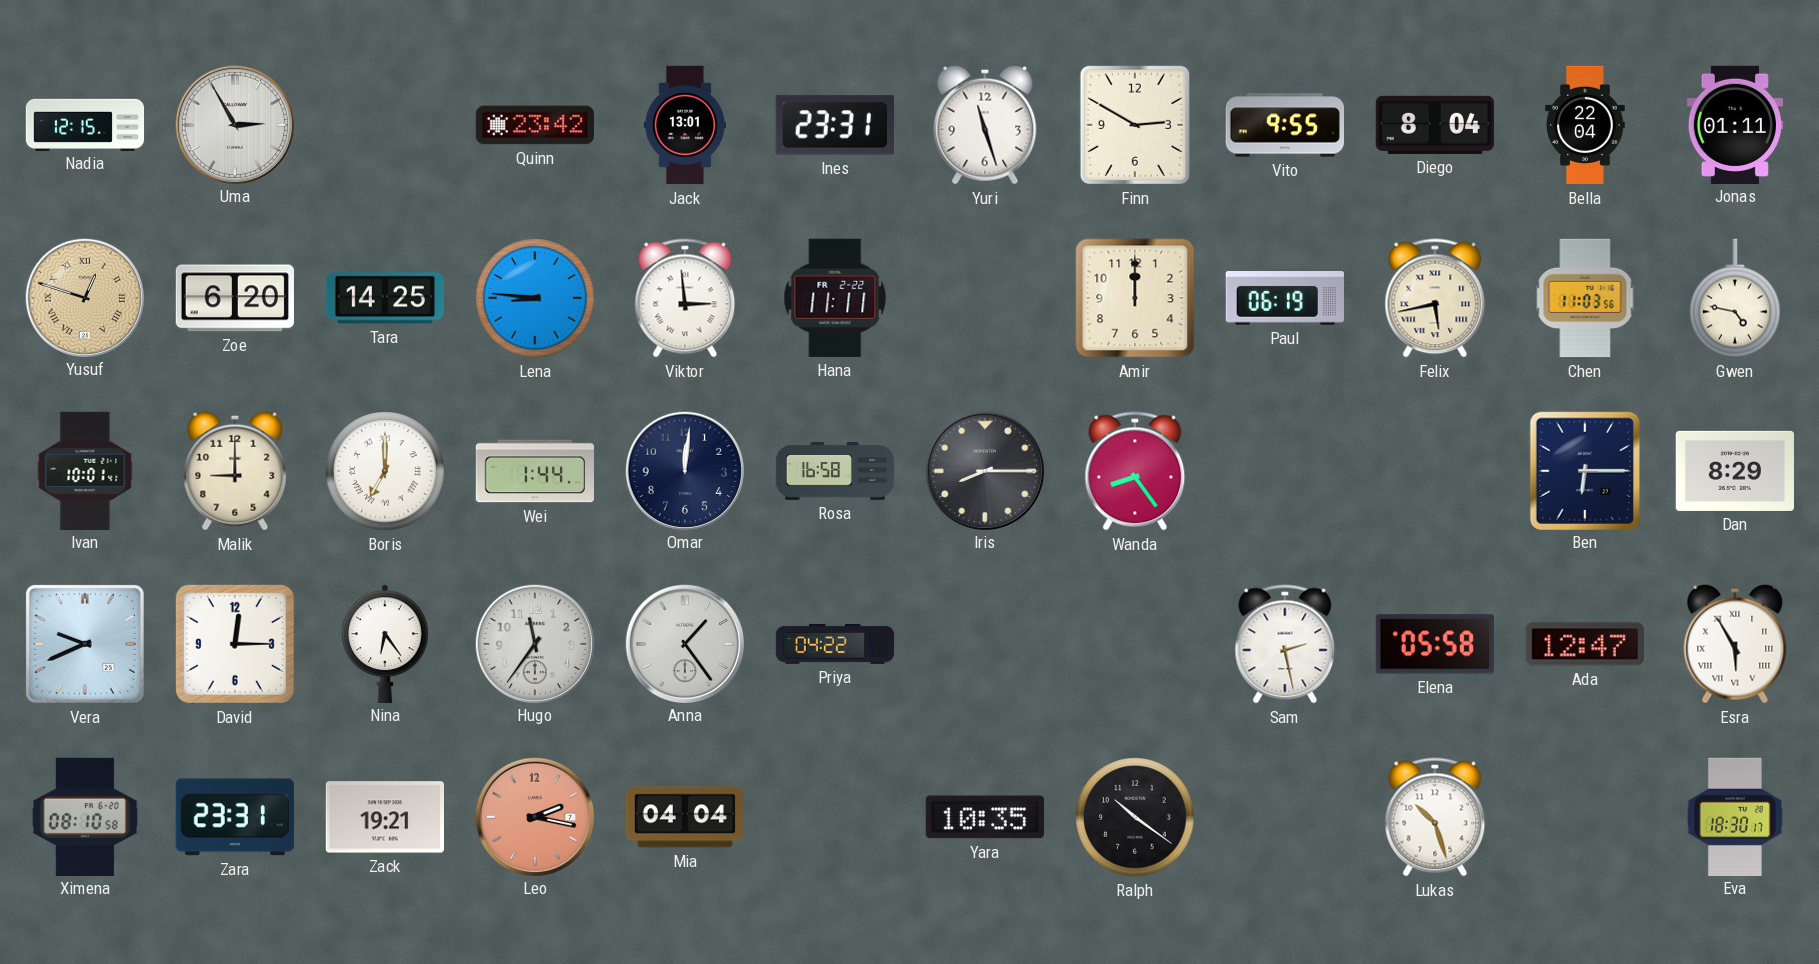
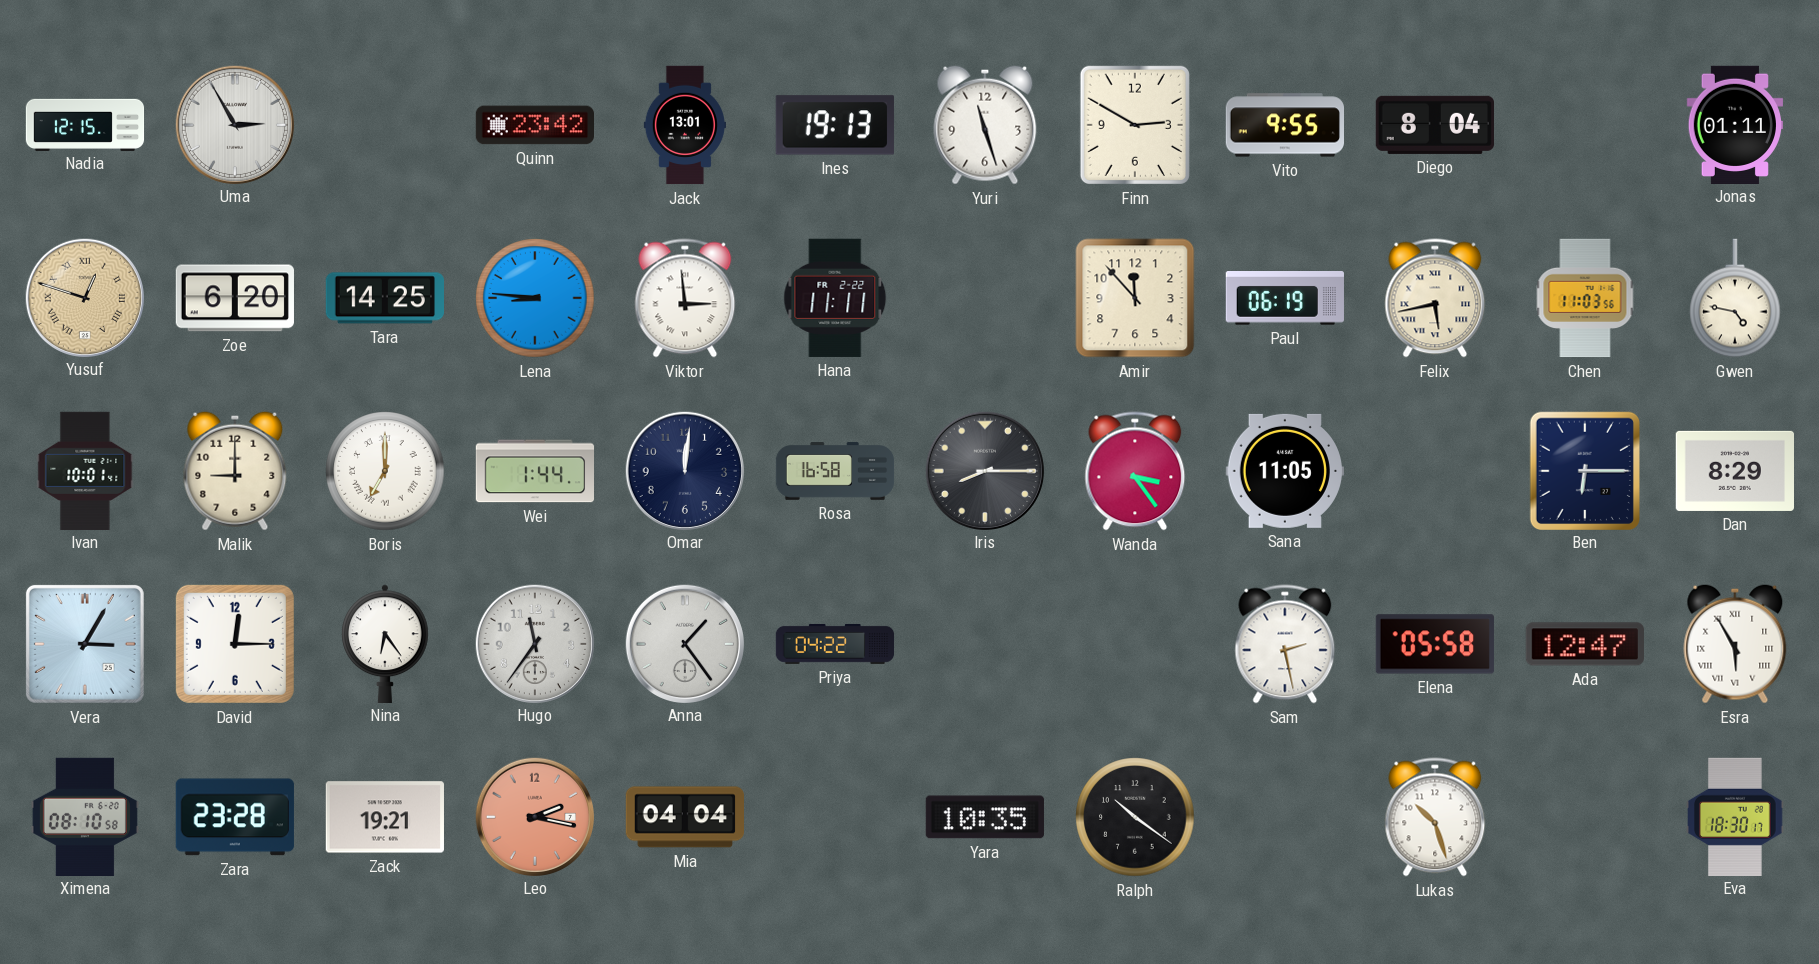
Ines: 23:31 -> 19:13 (835, 125)
Bella: 22:04 -> none (1585, 125)
Amir: 12:00 -> 11:53 (1135, 298)
Wanda: 8:24 -> 3:24 (1135, 471)
Sana: none -> 11:05 (1285, 471)
Vera: 9:41 -> 3:05 (85, 644)
Zara: 23:31 -> 23:28 (235, 817)
